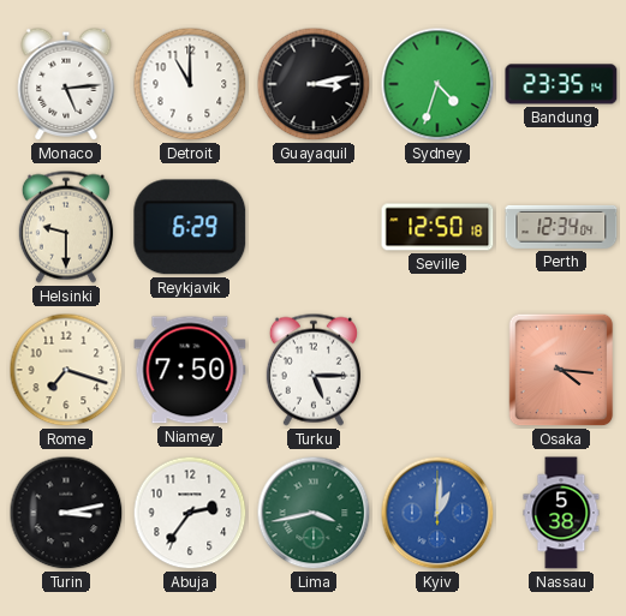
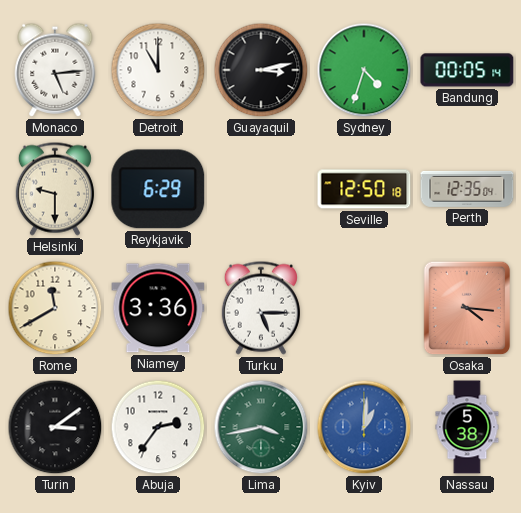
Bandung: 23:35 -> 00:05 (467, 70)
Perth: 12:34 -> 12:35 (467, 189)
Rome: 7:18 -> 11:40 (55, 308)
Niamey: 7:50 -> 3:36 (158, 308)
Turin: 3:13 -> 3:09 (55, 427)
